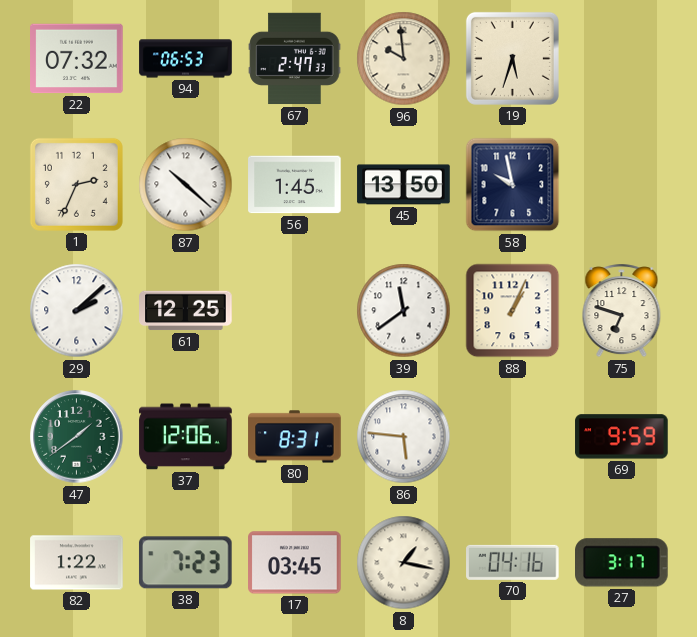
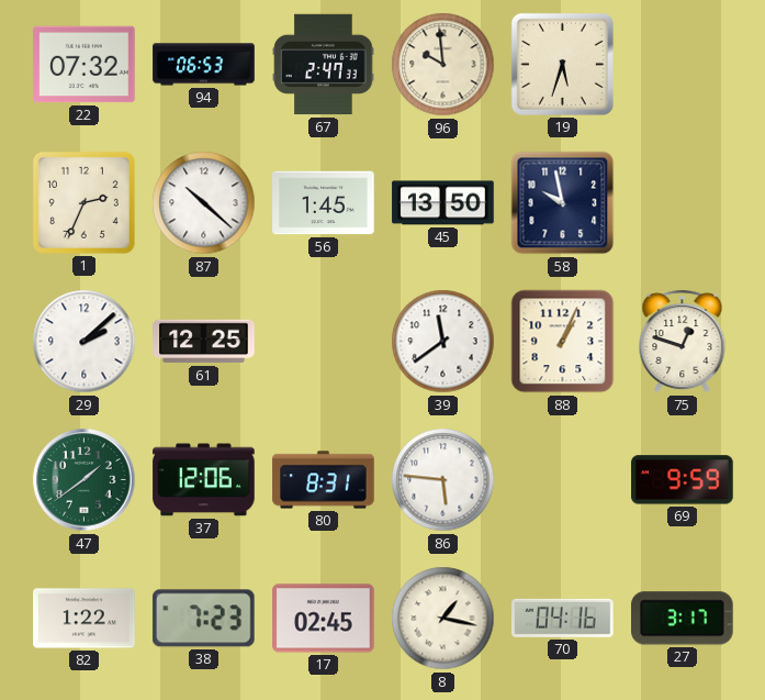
75: 6:48 -> 12:48 (683, 342)
17: 03:45 -> 02:45 (324, 619)
